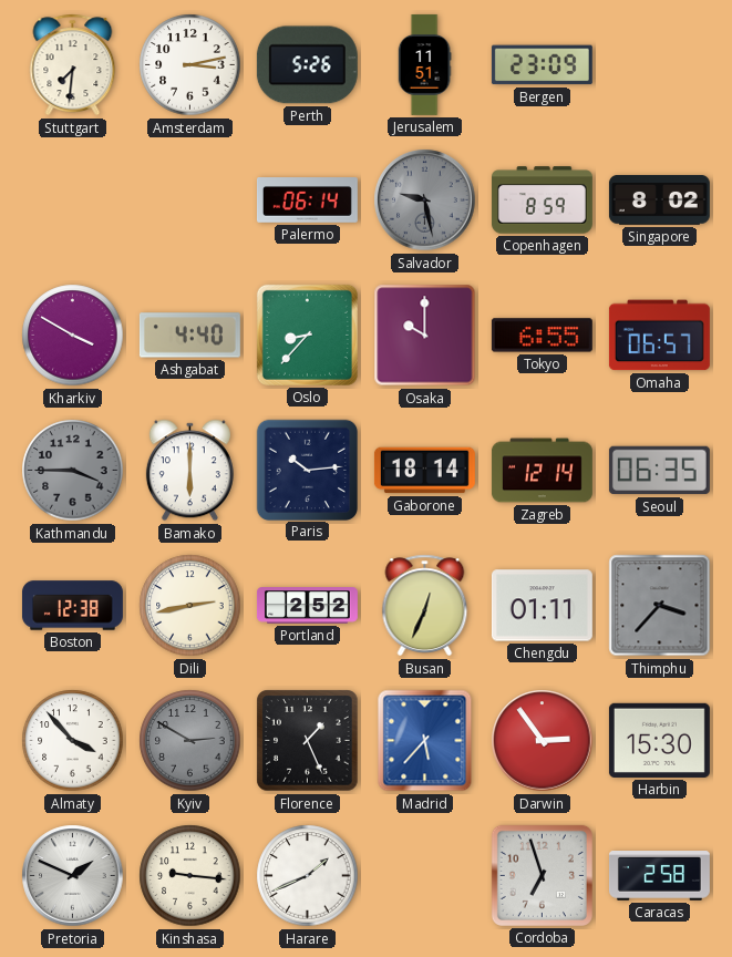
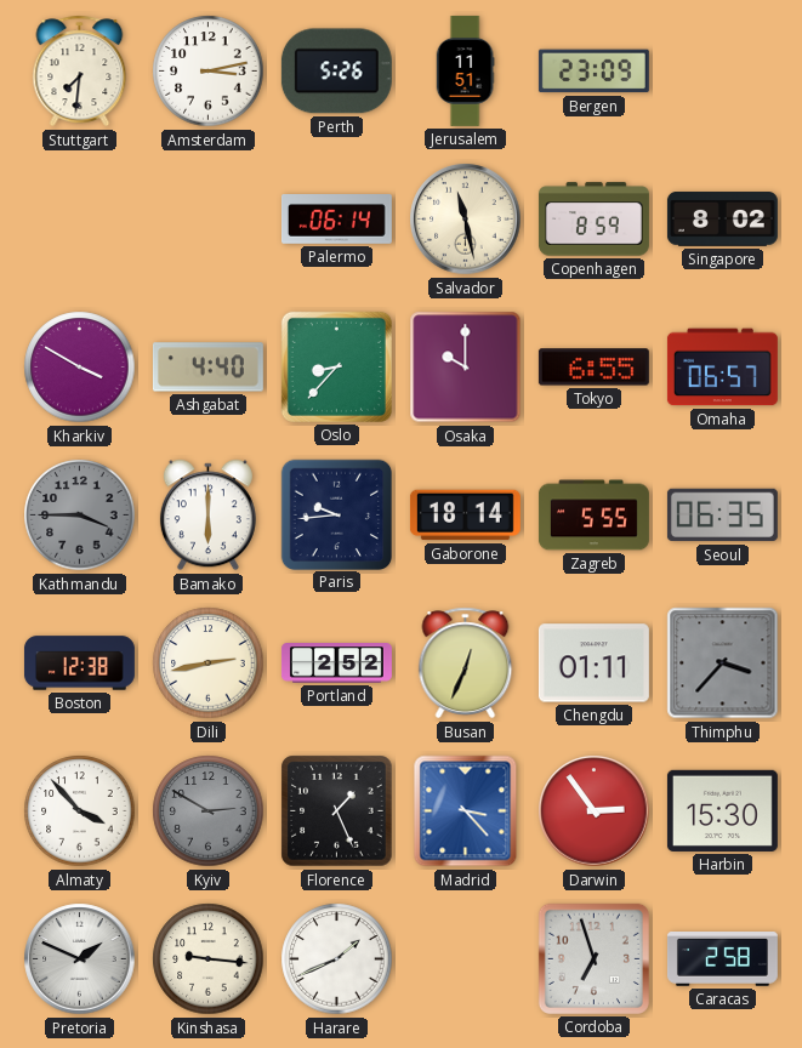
Salvador: 9:28 -> 11:28 (466, 220)
Salvador dial: grey -> cream (466, 220)
Paris: 10:14 -> 9:44 (336, 514)
Zagreb: 12:14 -> 5:55 (593, 516)
Madrid: 5:37 -> 3:23 (466, 811)
